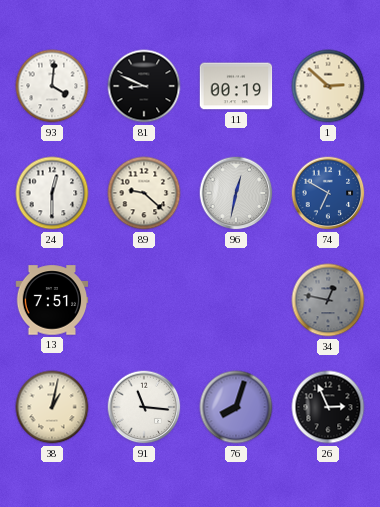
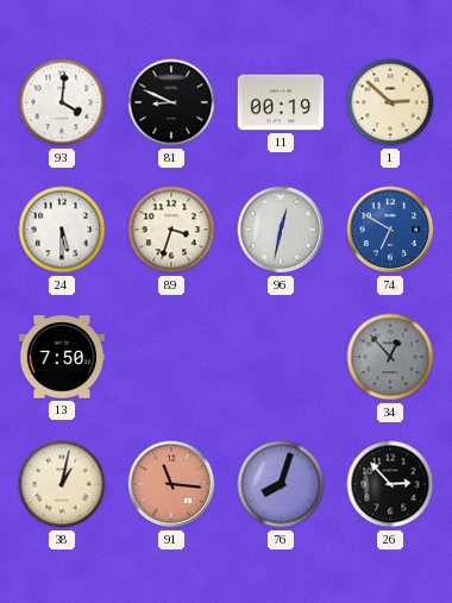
24: 12:30 -> 5:30 (62, 230)
89: 9:22 -> 3:33 (171, 230)
13: 7:51 -> 7:50 (62, 357)
34: 12:47 -> 12:53 (390, 357)
91 dial: white -> salmon (171, 484)
26: 2:56 -> 2:53 (390, 484)
